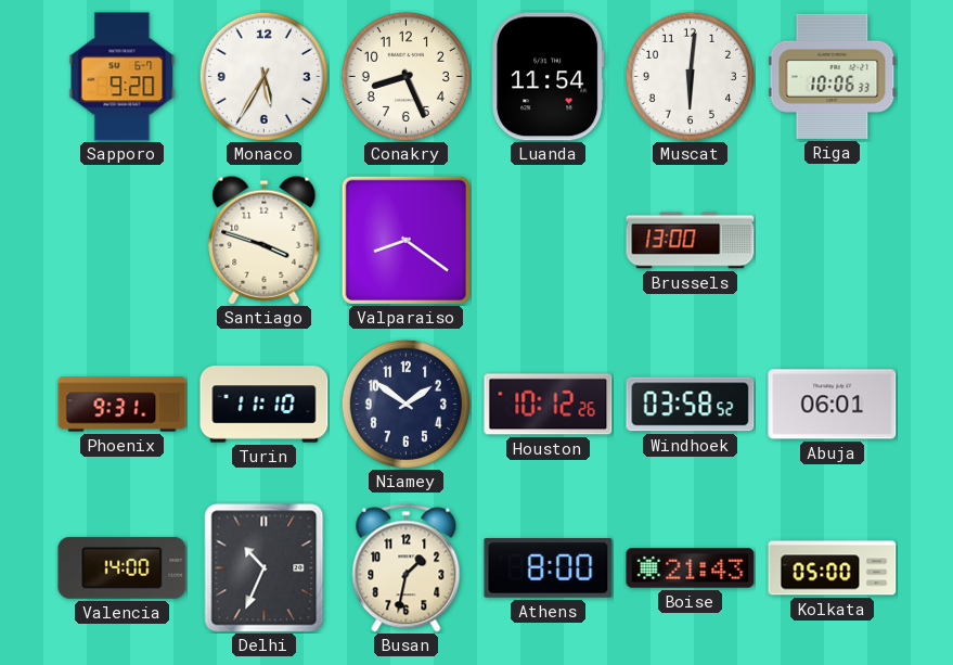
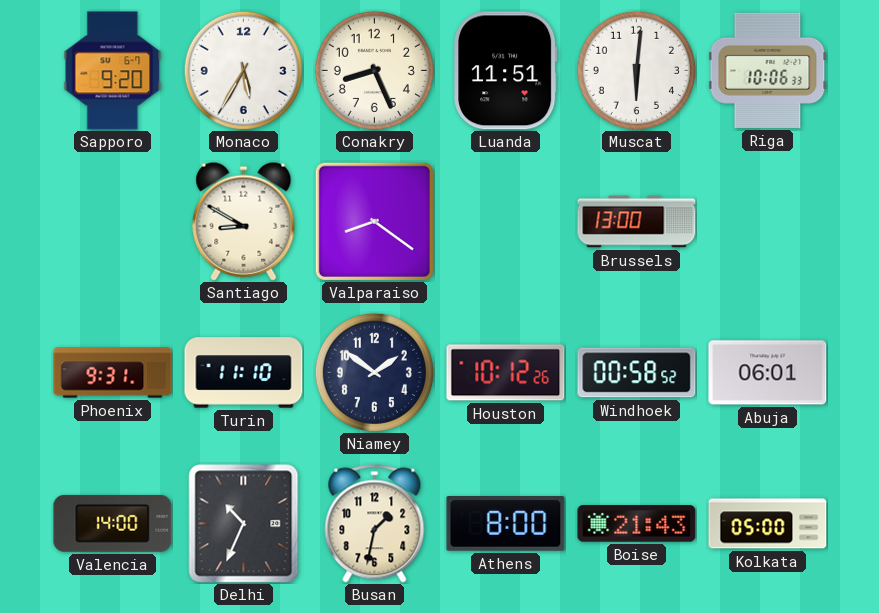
Luanda: 11:54 -> 11:51 (506, 71)
Santiago: 3:48 -> 8:50 (244, 221)
Windhoek: 03:58 -> 00:58 (637, 373)
